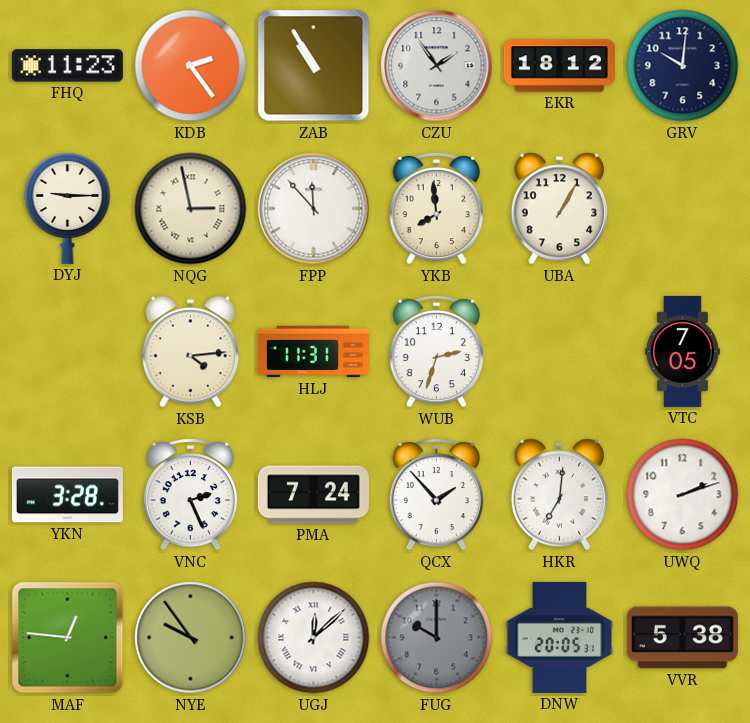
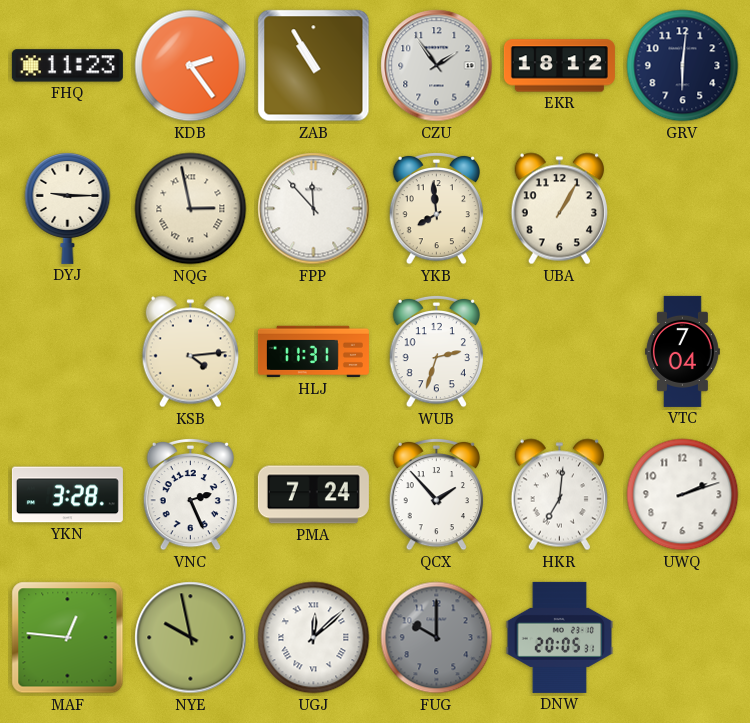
GRV: 10:01 -> 6:01 (683, 66)
VTC: 7:05 -> 7:04 (682, 351)
NYE: 9:54 -> 9:58 (191, 638)
VVR: 5:38 -> none (682, 638)
